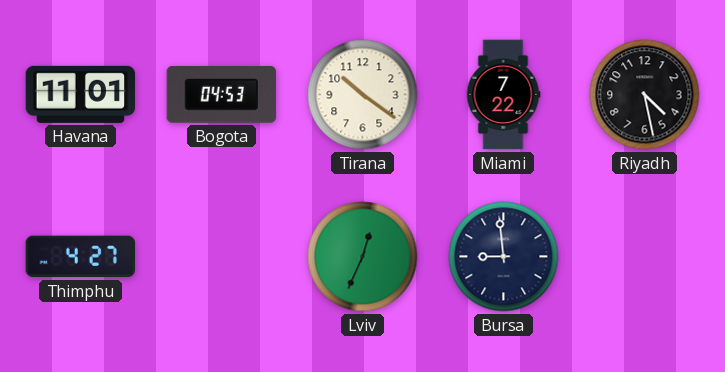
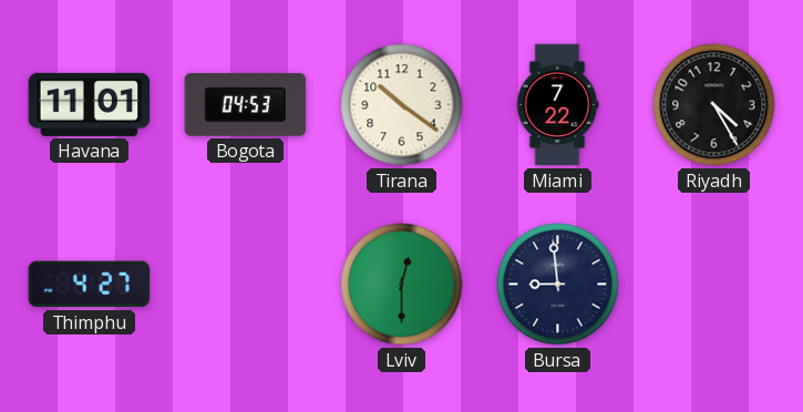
Riyadh: 4:28 -> 4:25 (714, 105)
Lviv: 12:34 -> 12:30 (402, 285)
